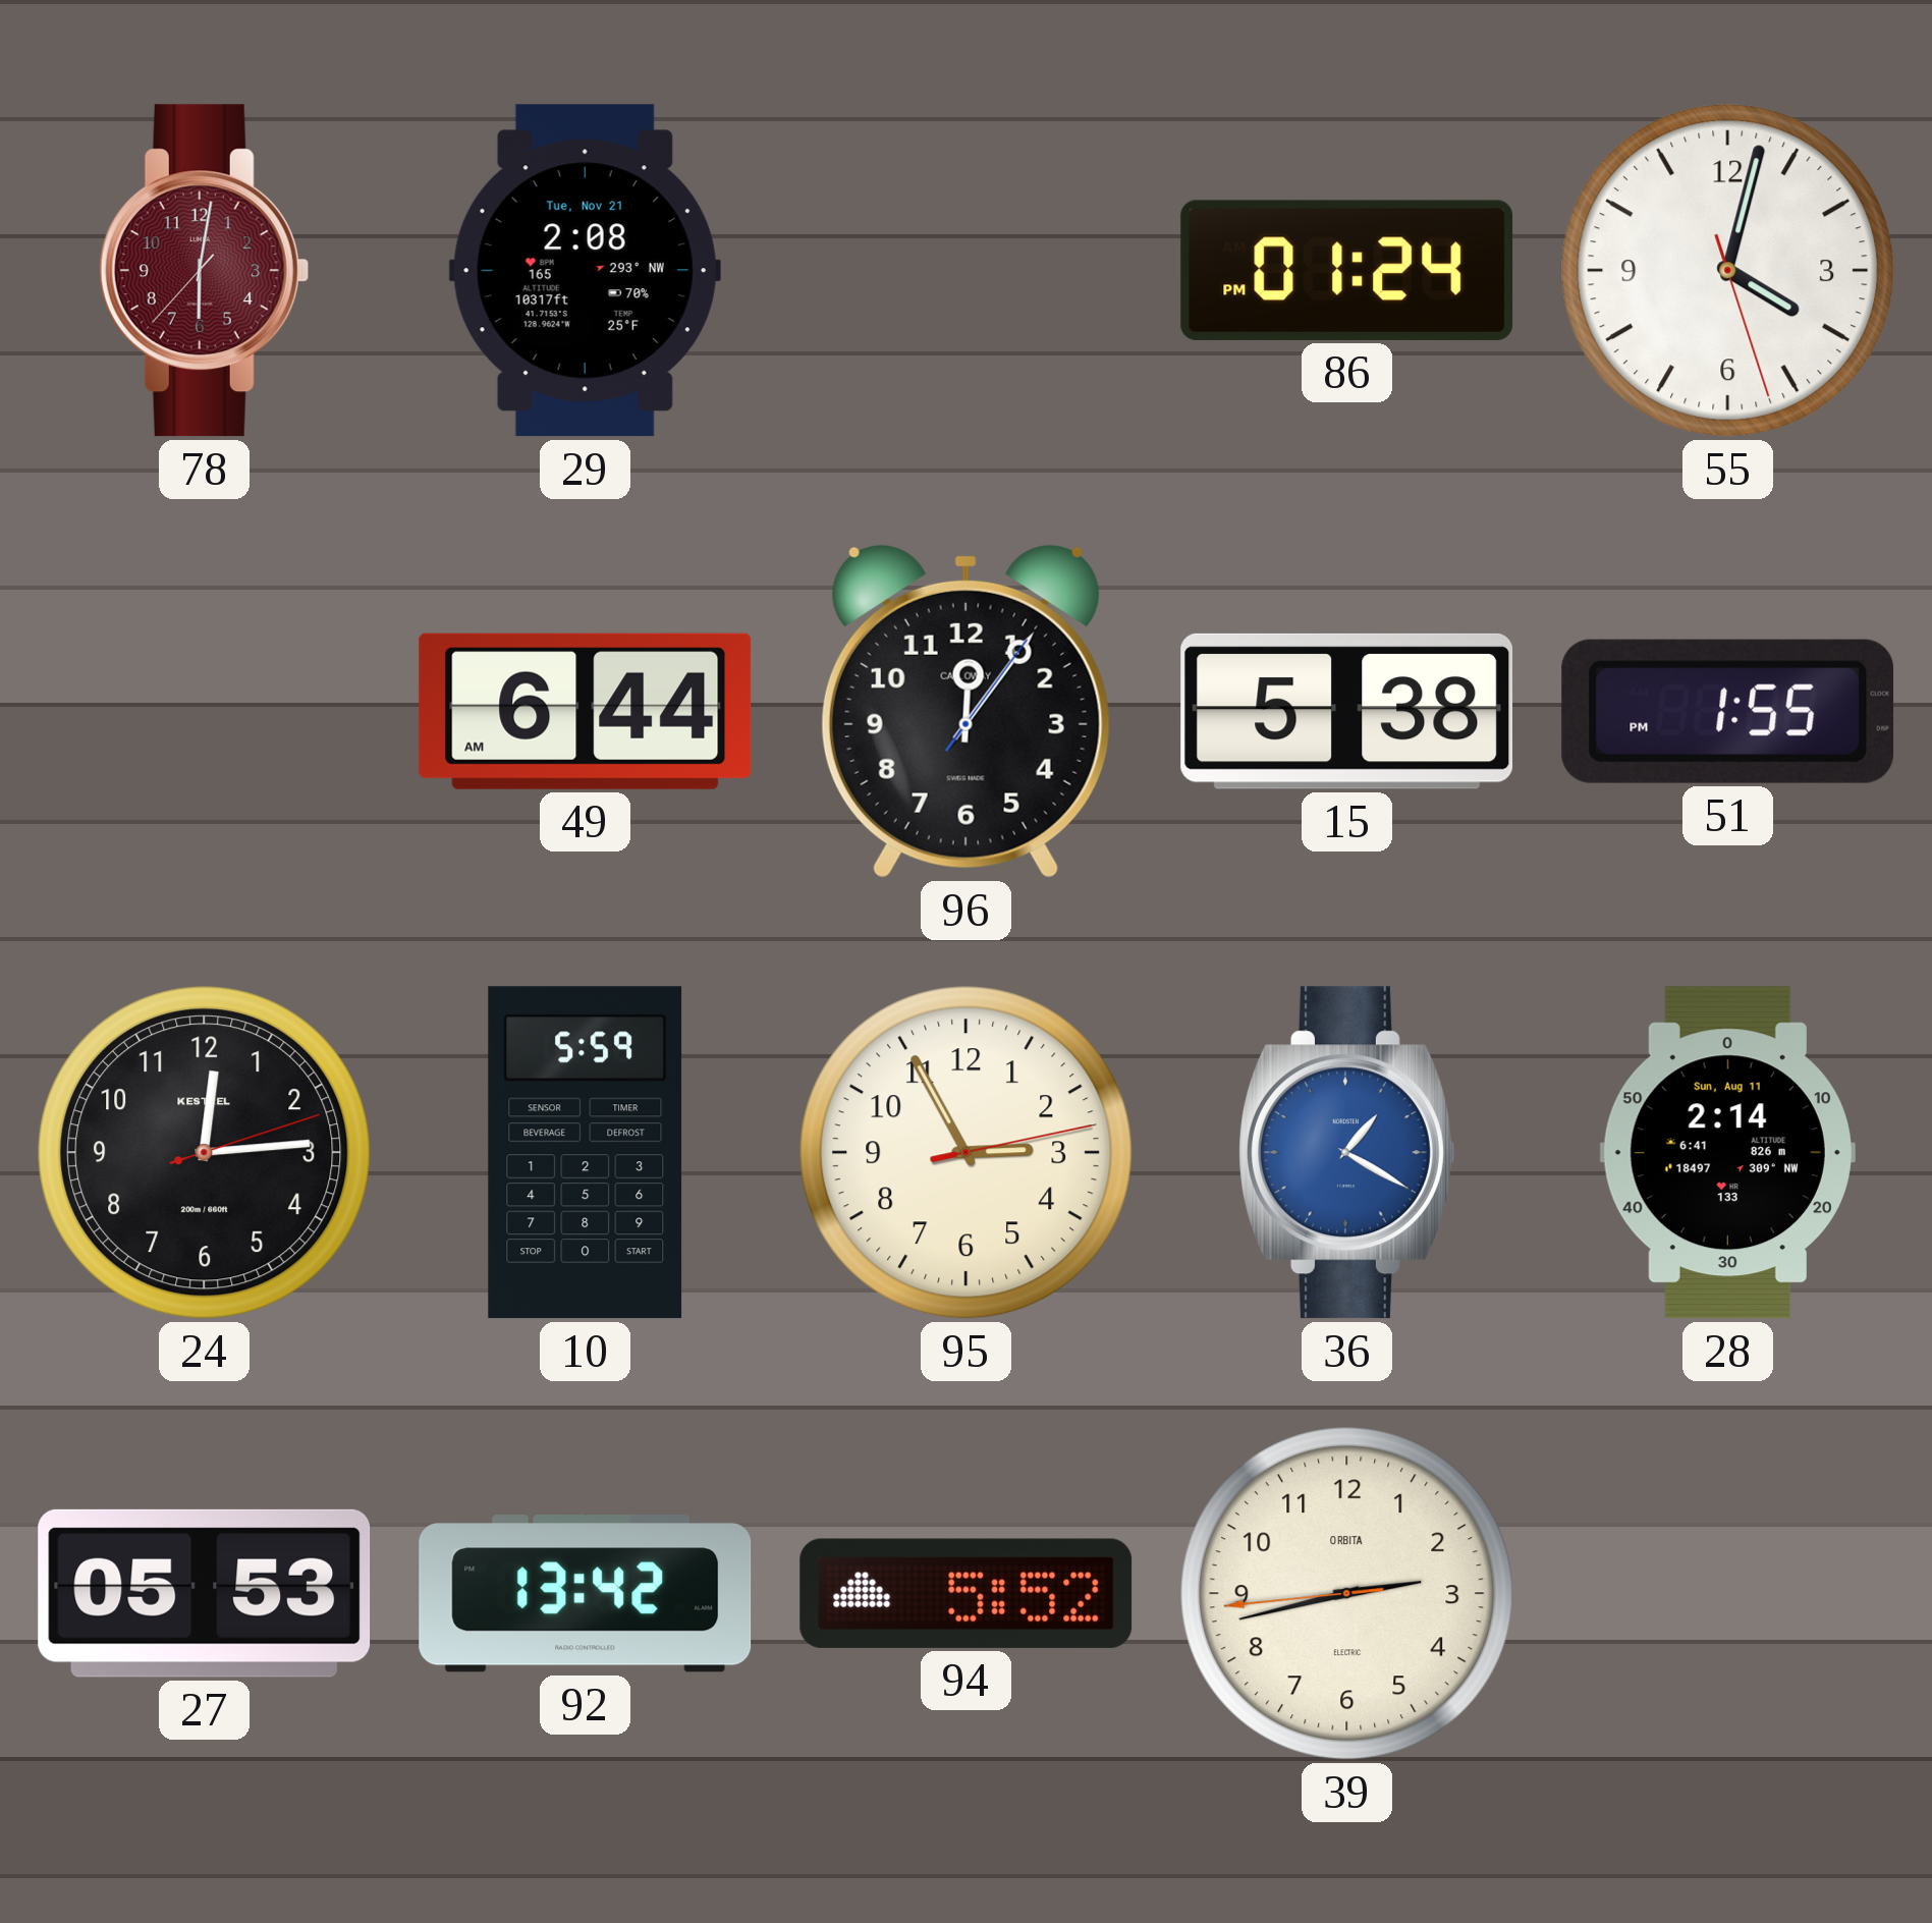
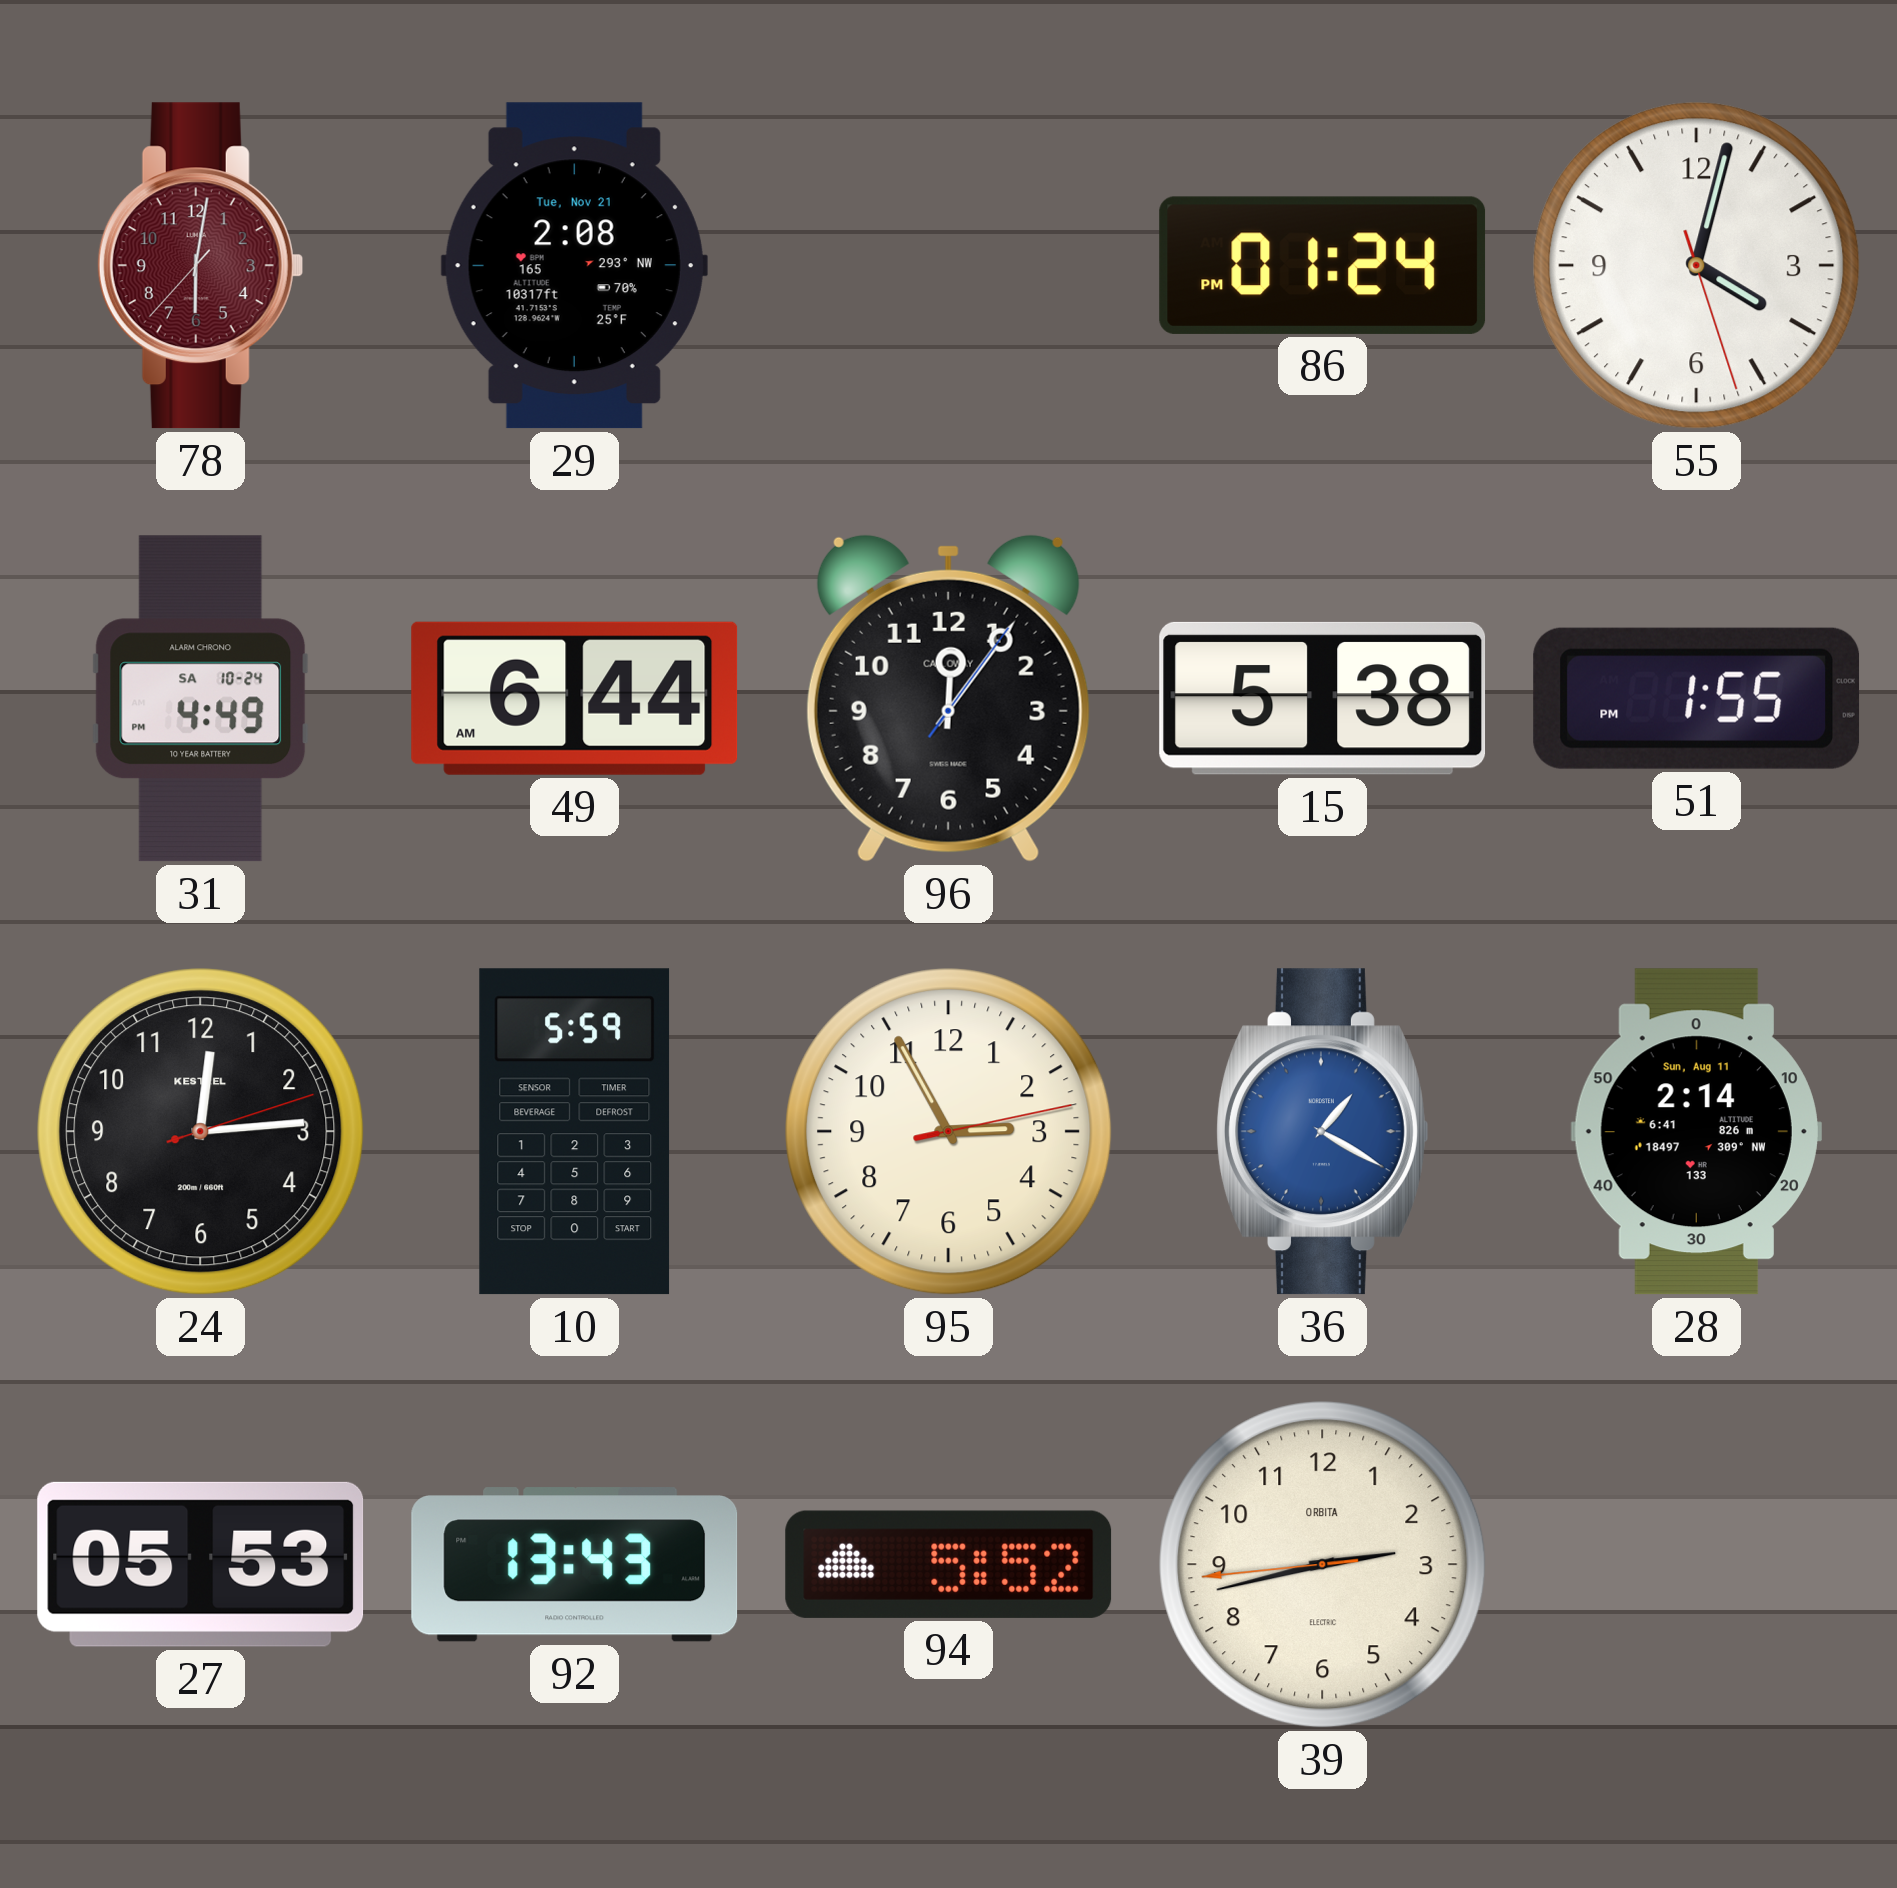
31: none -> 4:49 (201, 699)
92: 13:42 -> 13:43 (575, 1565)
